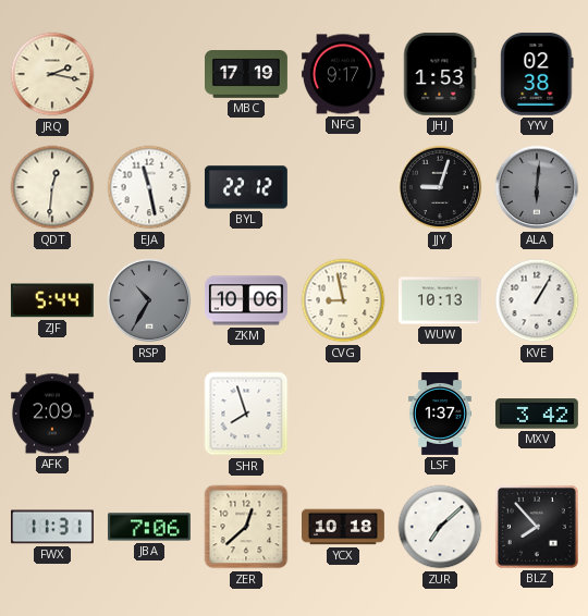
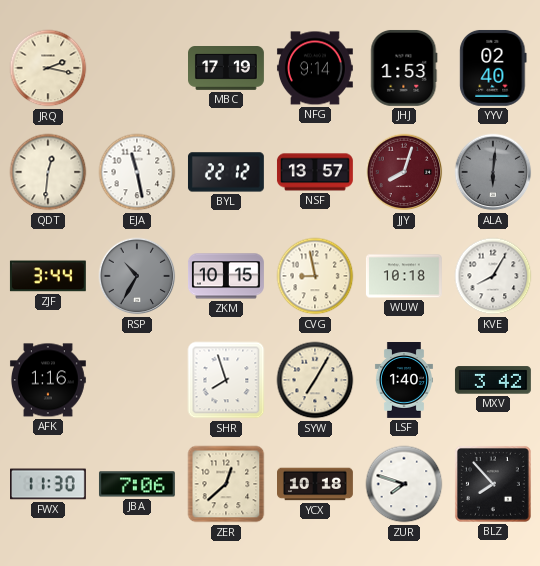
NFG: 9:17 -> 9:14 (315, 68)
YYV: 02:38 -> 02:40 (493, 68)
NSF: none -> 13:57 (315, 172)
JJY: 9:03 -> 8:03 (404, 172)
JJY dial: black -> burgundy (404, 172)
ZJF: 5:44 -> 3:44 (48, 276)
ZKM: 10:06 -> 10:15 (226, 276)
WUW: 10:13 -> 10:18 (404, 276)
KVE: 1:05 -> 8:05 (493, 276)
AFK: 2:09 -> 1:16 (48, 380)
SYW: none -> 7:05 (315, 380)
LSF: 1:37 -> 1:40 (404, 381)
FWX: 11:31 -> 11:30 (49, 484)
ZUR: 7:08 -> 7:48 (404, 484)
